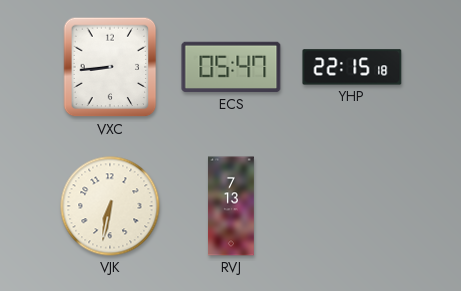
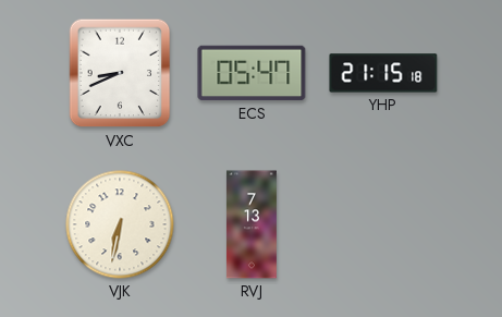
VXC: 8:44 -> 8:41 (120, 73)
YHP: 22:15 -> 21:15 (383, 73)
